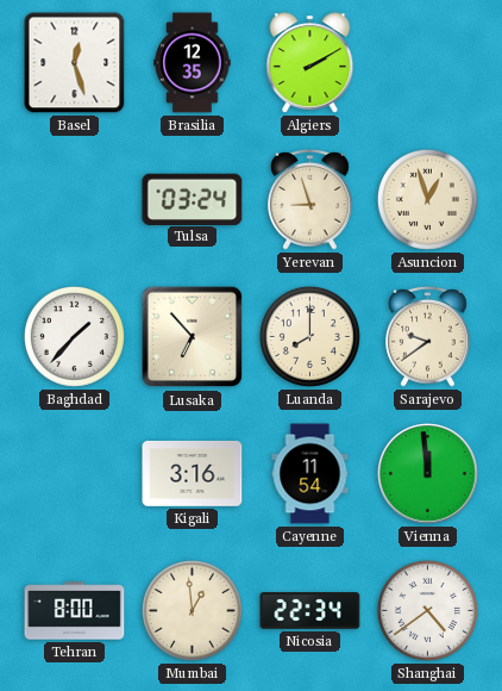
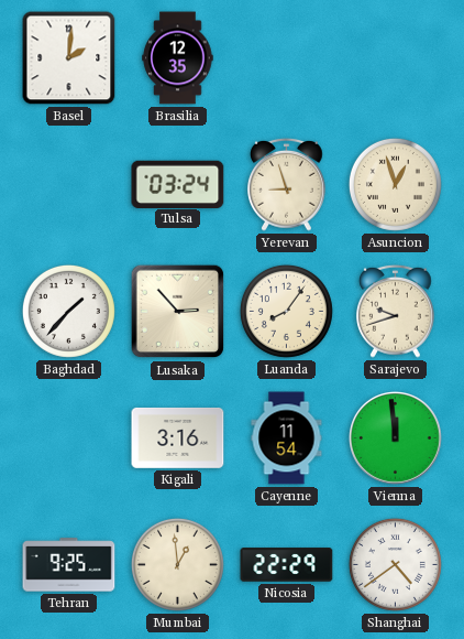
Basel: 12:27 -> 2:01 (69, 58)
Algiers: 2:10 -> none (310, 63)
Lusaka: 6:53 -> 2:53 (178, 312)
Luanda: 8:00 -> 8:06 (286, 311)
Sarajevo: 9:39 -> 9:42 (396, 311)
Tehran: 8:00 -> 9:25 (69, 565)
Nicosia: 22:34 -> 22:29 (287, 565)
